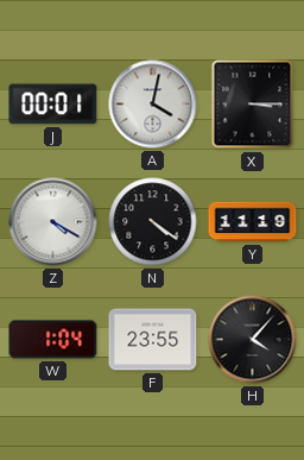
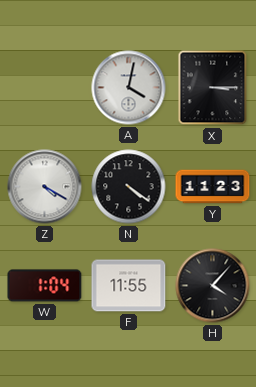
J: 00:01 -> none (53, 105)
Y: 11:19 -> 11:23 (213, 187)
F: 23:55 -> 11:55 (129, 286)
